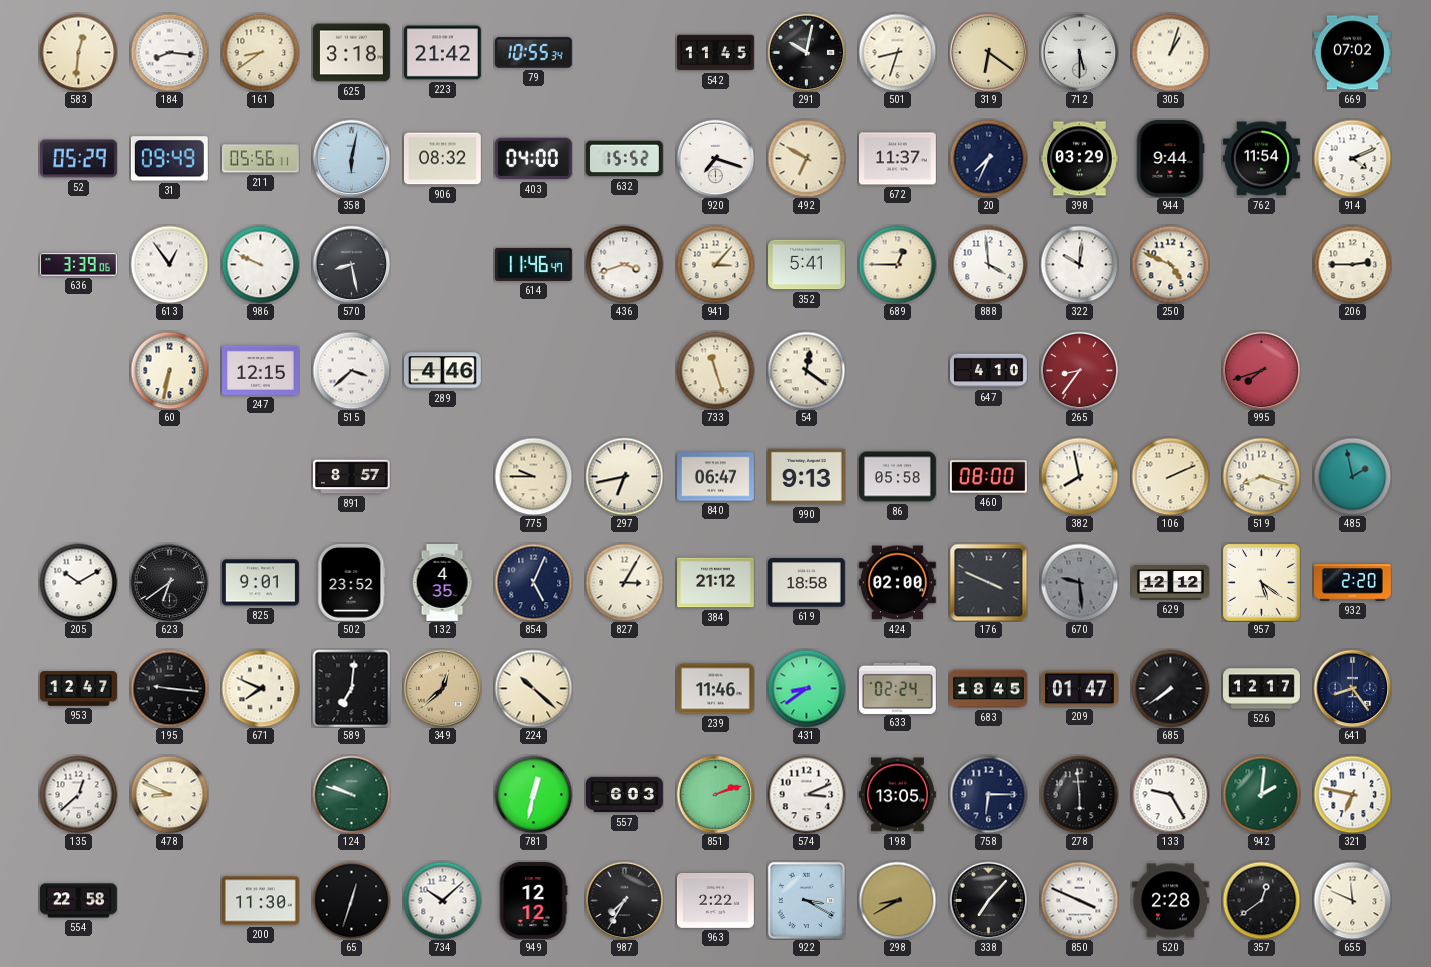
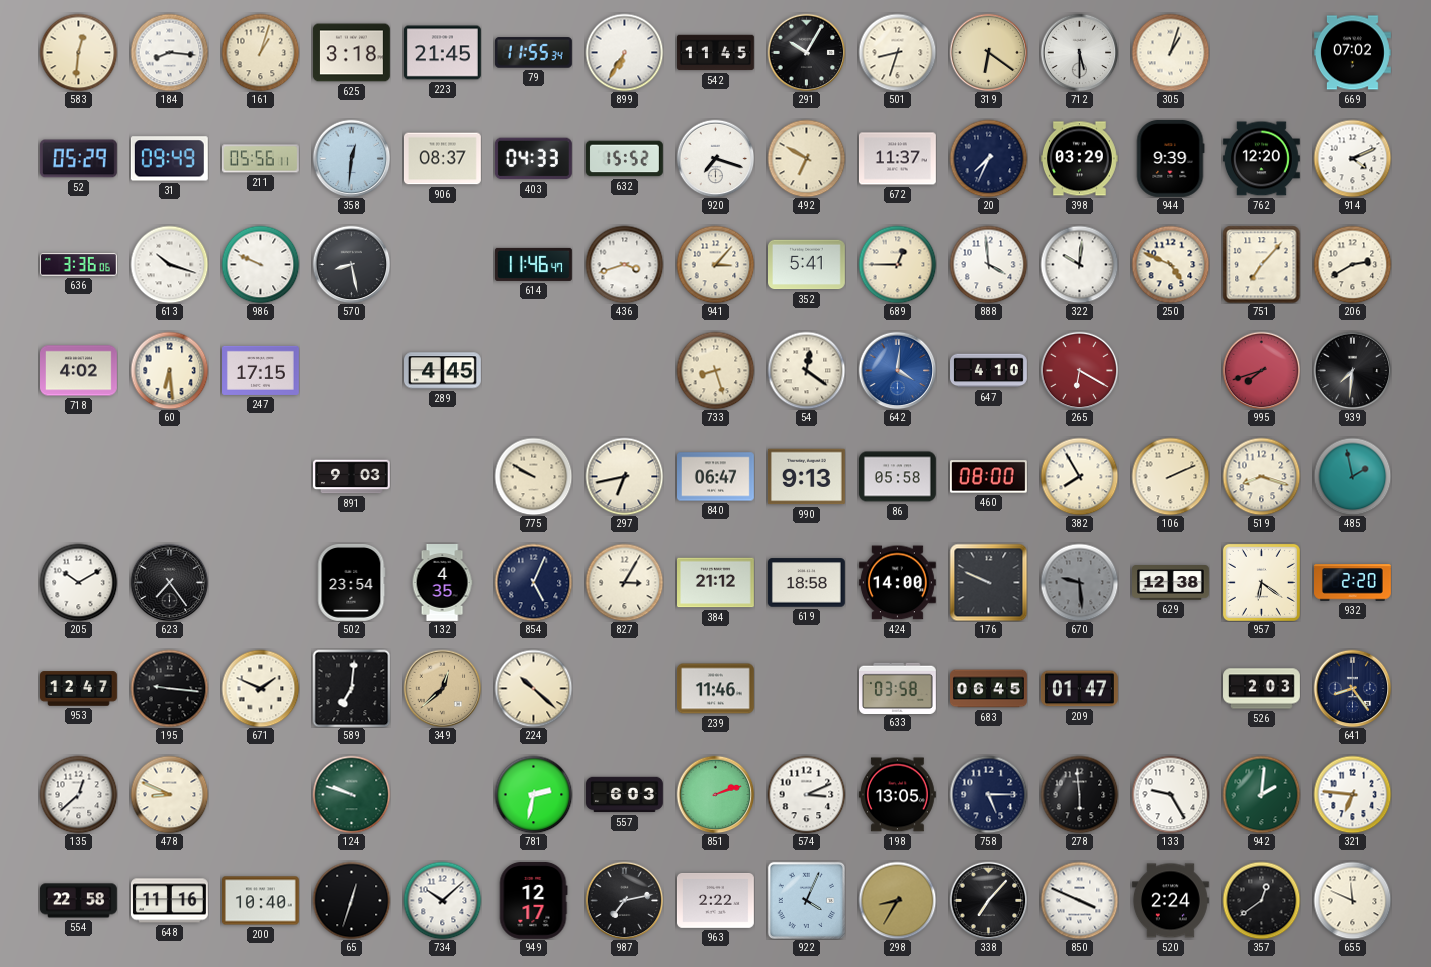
161: 8:39 -> 1:03 (260, 52)
223: 21:42 -> 21:45 (442, 53)
79: 10:55 -> 11:55 (533, 53)
899: none -> 6:35 (624, 52)
291: 10:02 -> 10:05 (806, 52)
358: 6:02 -> 12:31 (351, 158)
906: 08:32 -> 08:37 (442, 159)
403: 04:00 -> 04:33 (533, 159)
944: 9:44 -> 9:39 (1170, 158)
762: 11:54 -> 12:20 (1261, 159)
636: 3:39 -> 3:36 (78, 265)
613: 12:54 -> 10:18 (169, 264)
751: none -> 7:07 (1261, 264)
206: 2:45 -> 2:40 (1352, 264)
718: none -> 4:02 (79, 371)
60: 6:32 -> 6:29 (169, 370)
247: 12:15 -> 17:15 (261, 370)
515: 3:38 -> none (351, 370)
289: 4:46 -> 4:45 (443, 371)
733: 11:27 -> 8:27 (715, 370)
642: none -> 4:01 (897, 370)
265: 8:36 -> 6:20 (1079, 370)
939: none -> 7:31 (1352, 370)
891: 8:57 -> 9:03 (352, 477)
775: 9:45 -> 9:50 (533, 476)
382: 7:58 -> 7:55 (1079, 476)
623: 6:39 -> 7:24 (169, 582)
825: 9:01 -> none (261, 583)
502: 23:52 -> 23:54 (352, 582)
424: 02:00 -> 14:00 (897, 583)
176: 3:49 -> 9:49 (988, 582)
629: 12:12 -> 12:38 (1171, 583)
957: 5:21 -> 6:21 (1261, 582)
671: 7:49 -> 1:49 (260, 688)
431: 8:39 -> none (806, 688)
633: 02:24 -> 03:58 (897, 688)
683: 18:45 -> 06:45 (989, 689)
685: 7:39 -> none (1170, 688)
526: 12:17 -> 2:03 (1262, 689)
781: 12:32 -> 2:32 (533, 794)
758: 6:15 -> 5:15 (988, 794)
321: 6:47 -> 6:46 (1352, 794)
648: none -> 11:16 (169, 901)
200: 11:30 -> 10:40 (261, 901)
949: 12:12 -> 12:17 (533, 900)
987: 7:35 -> 7:13 (624, 900)
922: 3:20 -> 4:04 (806, 900)
298: 8:40 -> 8:35 (897, 900)
520: 2:28 -> 2:24 (1170, 901)
